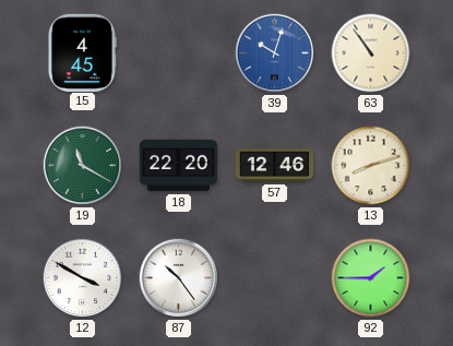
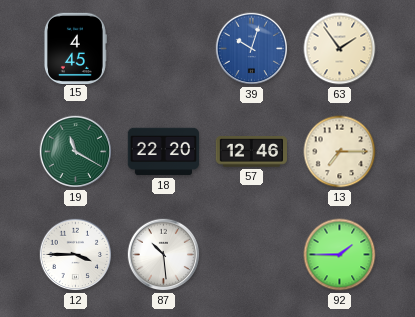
63: 10:54 -> 1:54 (340, 49)
13: 8:12 -> 7:15 (340, 152)
12: 3:50 -> 3:45 (76, 255)
87: 10:24 -> 10:29 (164, 255)
